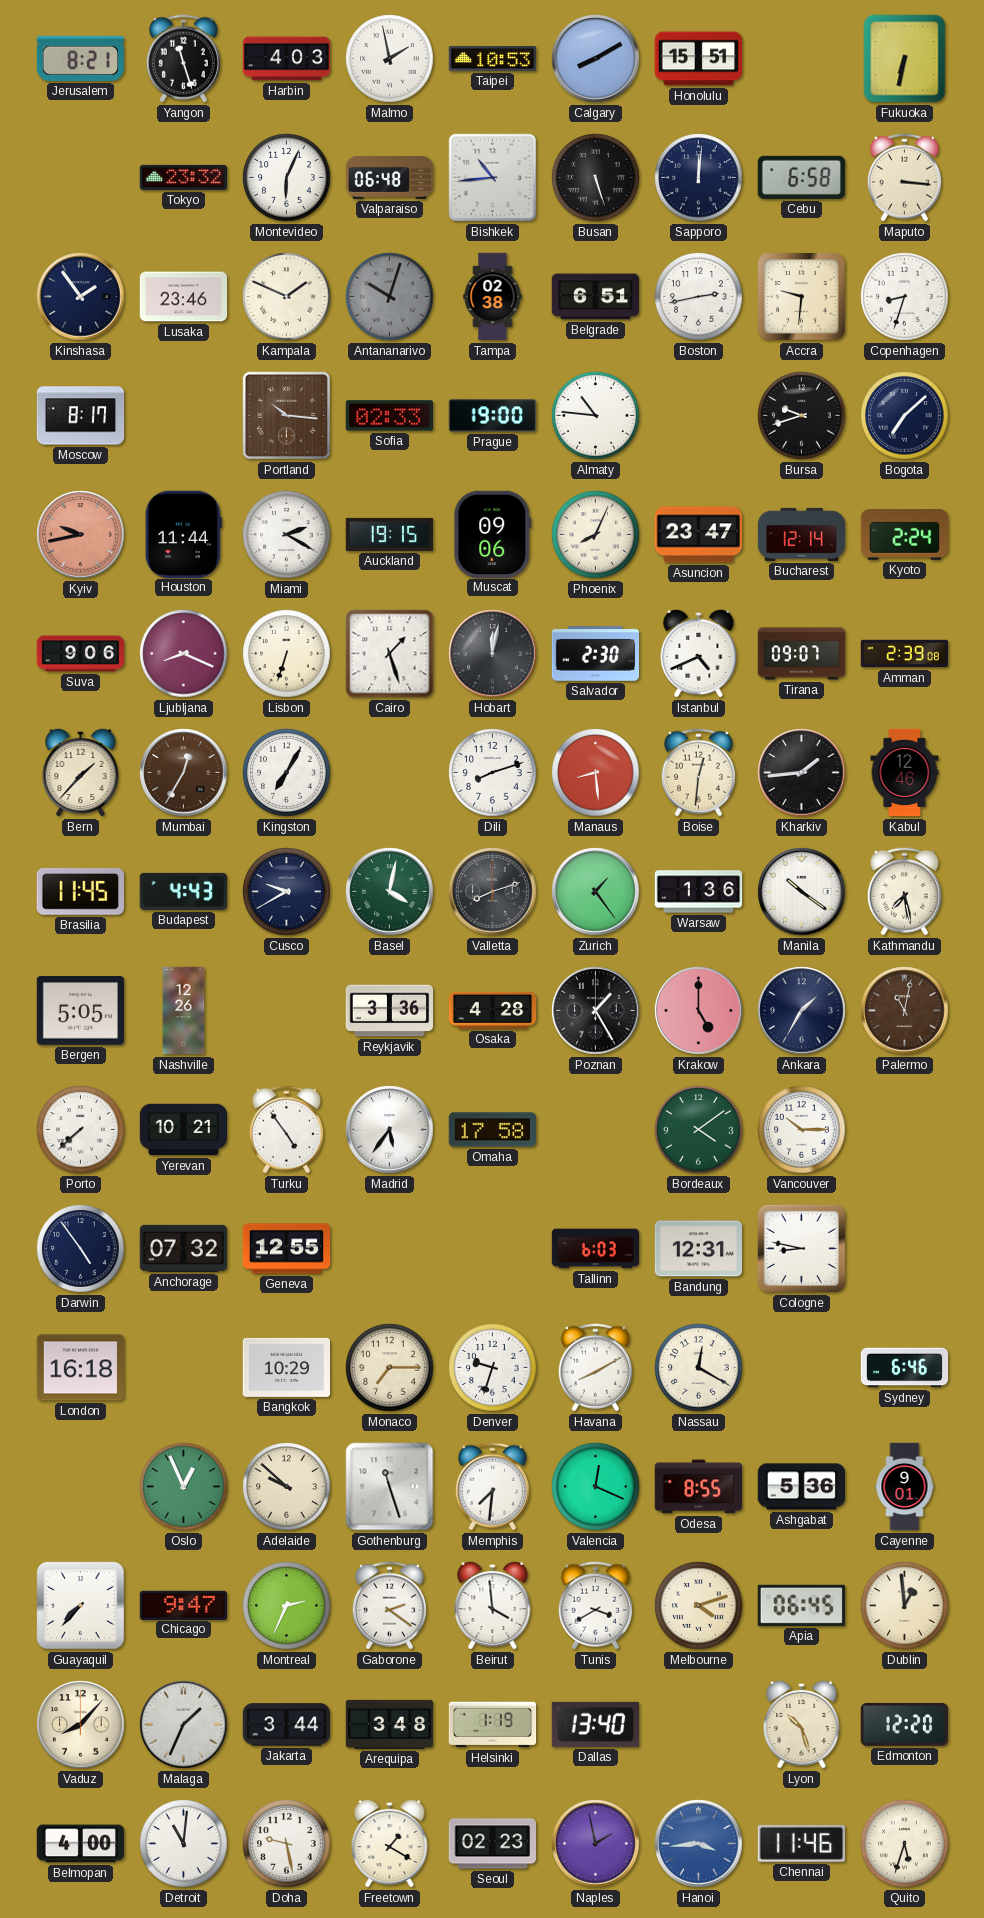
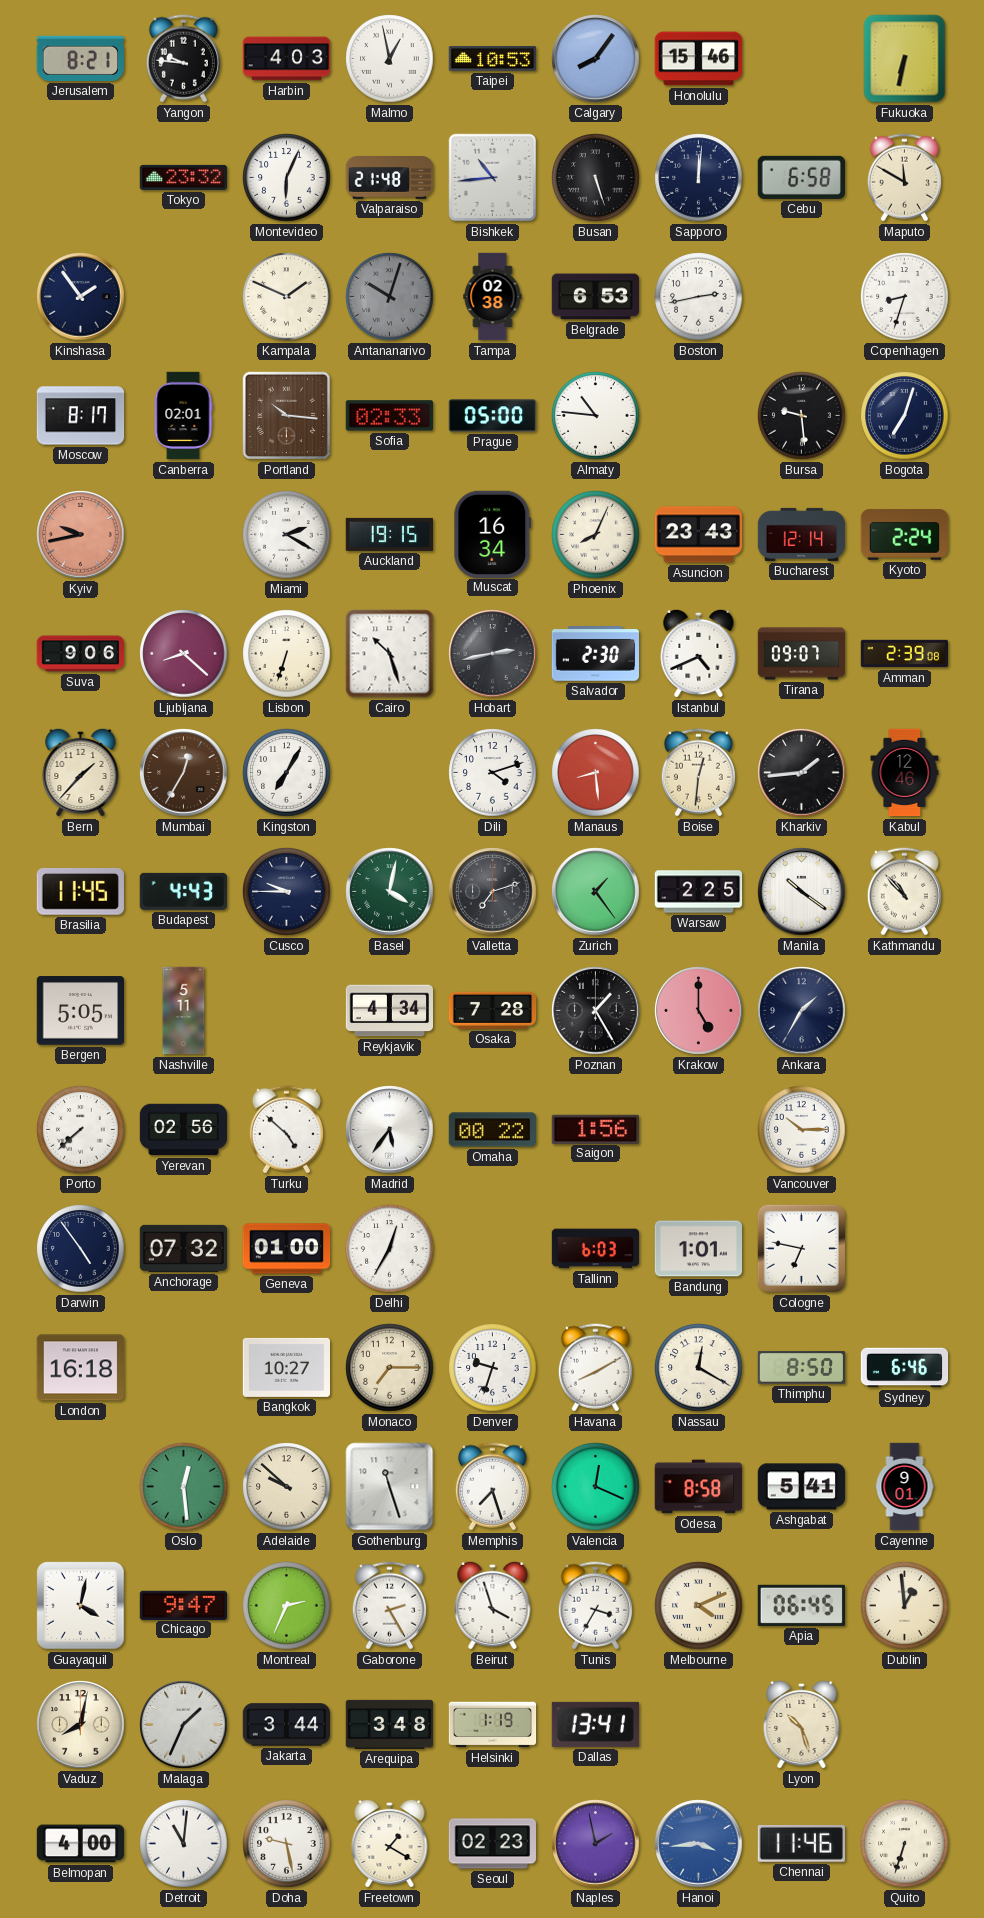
Yangon: 11:27 -> 9:46 (183, 59)
Malmo: 1:58 -> 12:58 (390, 59)
Calgary: 8:10 -> 8:06 (596, 59)
Honolulu: 15:51 -> 15:46 (699, 59)
Valparaiso: 06:48 -> 21:48 (390, 178)
Maputo: 3:16 -> 11:50 (904, 178)
Lusaka: 23:46 -> none (184, 297)
Belgrade: 6:51 -> 6:53 (595, 297)
Accra: 9:31 -> none (802, 297)
Canberra: none -> 02:01 (183, 416)
Prague: 19:00 -> 05:00 (493, 416)
Bursa: 9:42 -> 9:29 (802, 416)
Bogota: 7:08 -> 7:03 (905, 416)
Houston: 11:44 -> none (183, 534)
Muscat: 09:06 -> 16:34 (493, 534)
Asuncion: 23:47 -> 23:43 (699, 535)
Ljubljana: 8:19 -> 8:22 (184, 654)
Cairo: 1:27 -> 10:27 (390, 654)
Hobart: 12:02 -> 2:43 (493, 654)
Dili: 8:12 -> 4:12 (493, 773)
Cusco: 9:40 -> 9:45 (287, 892)
Valletta: 8:12 -> 7:12 (493, 892)
Warsaw: 1:36 -> 2:25 (699, 892)
Kathmandu: 7:28 -> 10:53 (904, 892)
Nashville: 12:26 -> 5:11 (184, 1011)
Reykjavik: 3:36 -> 4:34 (390, 1011)
Osaka: 4:28 -> 7:28 (493, 1010)
Palermo: 11:02 -> none (905, 1011)
Yerevan: 10:21 -> 02:56 (184, 1130)
Turku: 4:54 -> 4:52 (286, 1130)
Omaha: 17:58 -> 00:22 (493, 1130)
Saigon: none -> 1:56 (595, 1129)
Bordeaux: 4:09 -> none (699, 1130)
Geneva: 12:55 -> 01:00 (287, 1249)
Delhi: none -> 12:35 (390, 1249)
Bandung: 12:31 -> 1:01 (699, 1249)
Cologne: 8:47 -> 6:47 (801, 1248)
Bangkok: 10:29 -> 10:27 (286, 1367)
Thimphu: none -> 8:50 (802, 1368)
Oslo: 12:56 -> 12:29 (184, 1487)
Memphis: 7:31 -> 7:27 (492, 1487)
Odesa: 8:55 -> 8:58 (698, 1487)
Ashgabat: 5:36 -> 5:41 (802, 1487)
Guayaquil: 7:37 -> 4:02 (81, 1606)
Gaborone: 2:21 -> 2:25 (389, 1606)
Beirut: 3:59 -> 3:57 (493, 1605)
Tunis: 3:40 -> 3:35 (595, 1606)
Melbourne: 4:12 -> 4:11 (699, 1606)
Vaduz: 8:07 -> 8:02 (81, 1725)
Dallas: 13:40 -> 13:41 (595, 1724)
Edmonton: 12:20 -> none (904, 1724)
Quito: 5:33 -> 6:33 (905, 1844)
